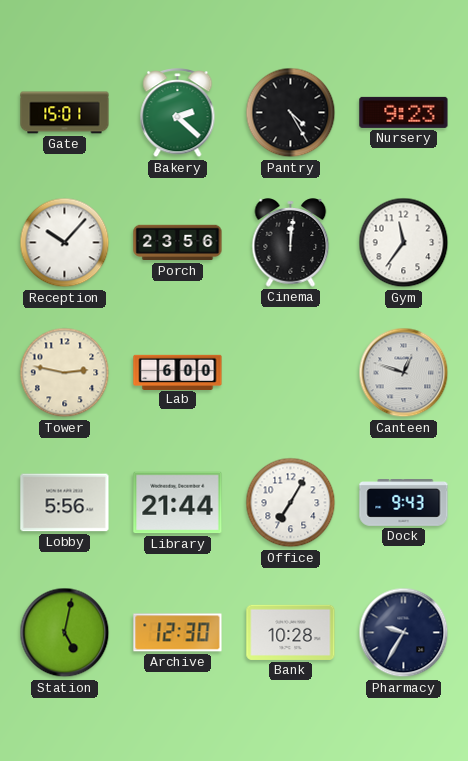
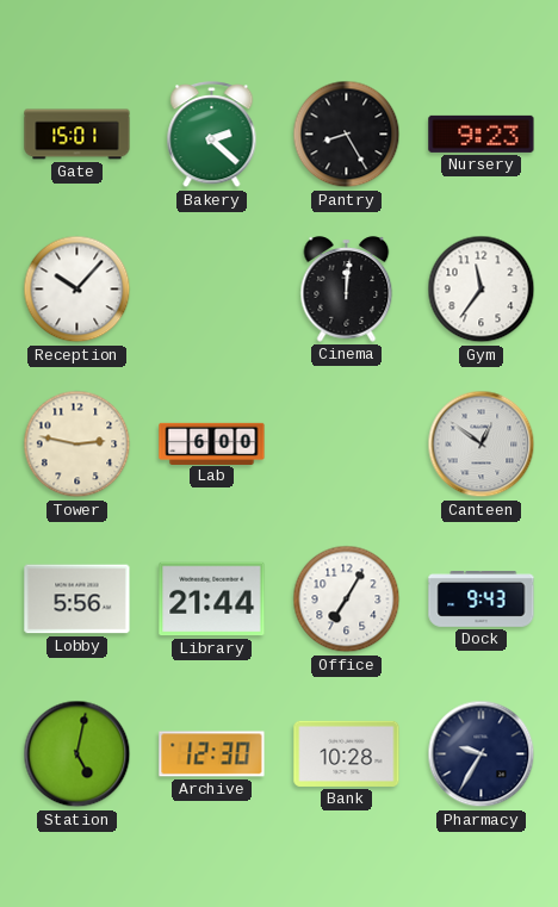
Pantry: 4:25 -> 8:25 (347, 135)
Porch: 23:56 -> none (178, 243)
Canteen: 12:48 -> 12:51 (482, 445)
